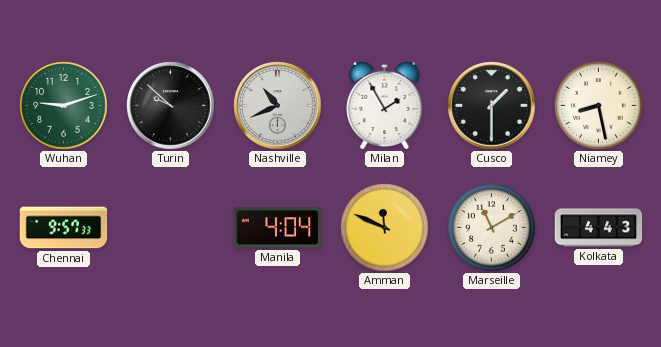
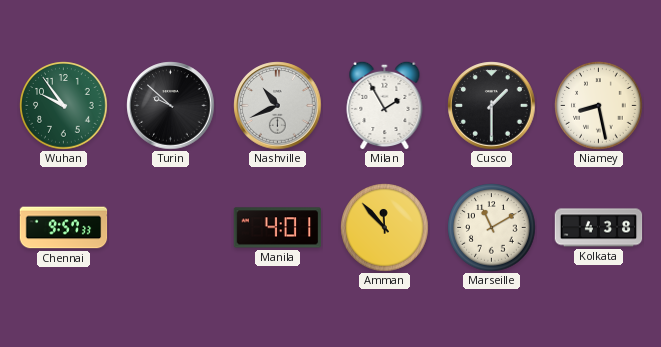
Wuhan: 9:12 -> 9:54 (64, 106)
Manila: 4:04 -> 4:01 (278, 228)
Amman: 11:49 -> 11:53 (385, 228)
Kolkata: 4:43 -> 4:38 (599, 228)
